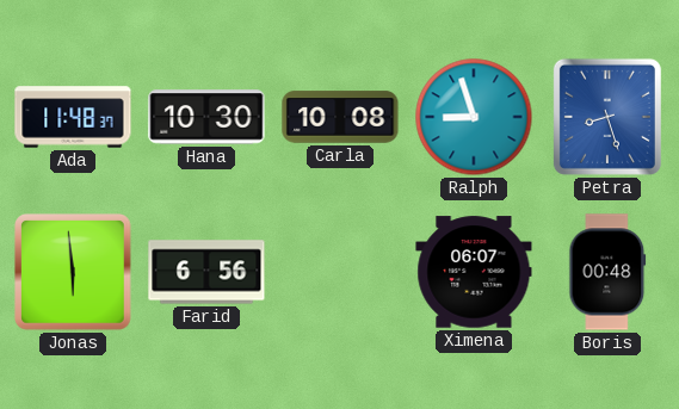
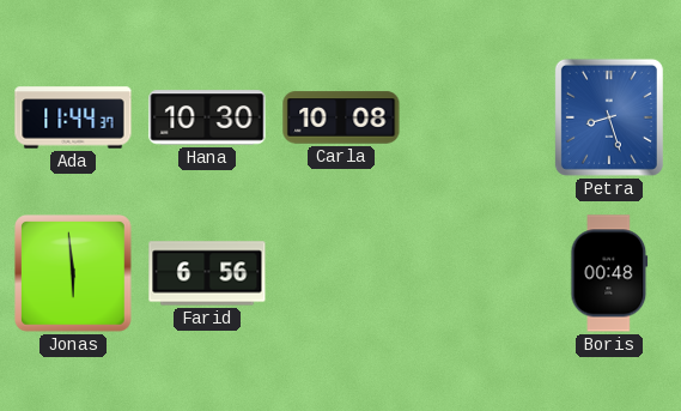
Ada: 11:48 -> 11:44 (73, 117)
Ralph: 8:57 -> none (474, 117)
Ximena: 06:07 -> none (474, 272)
